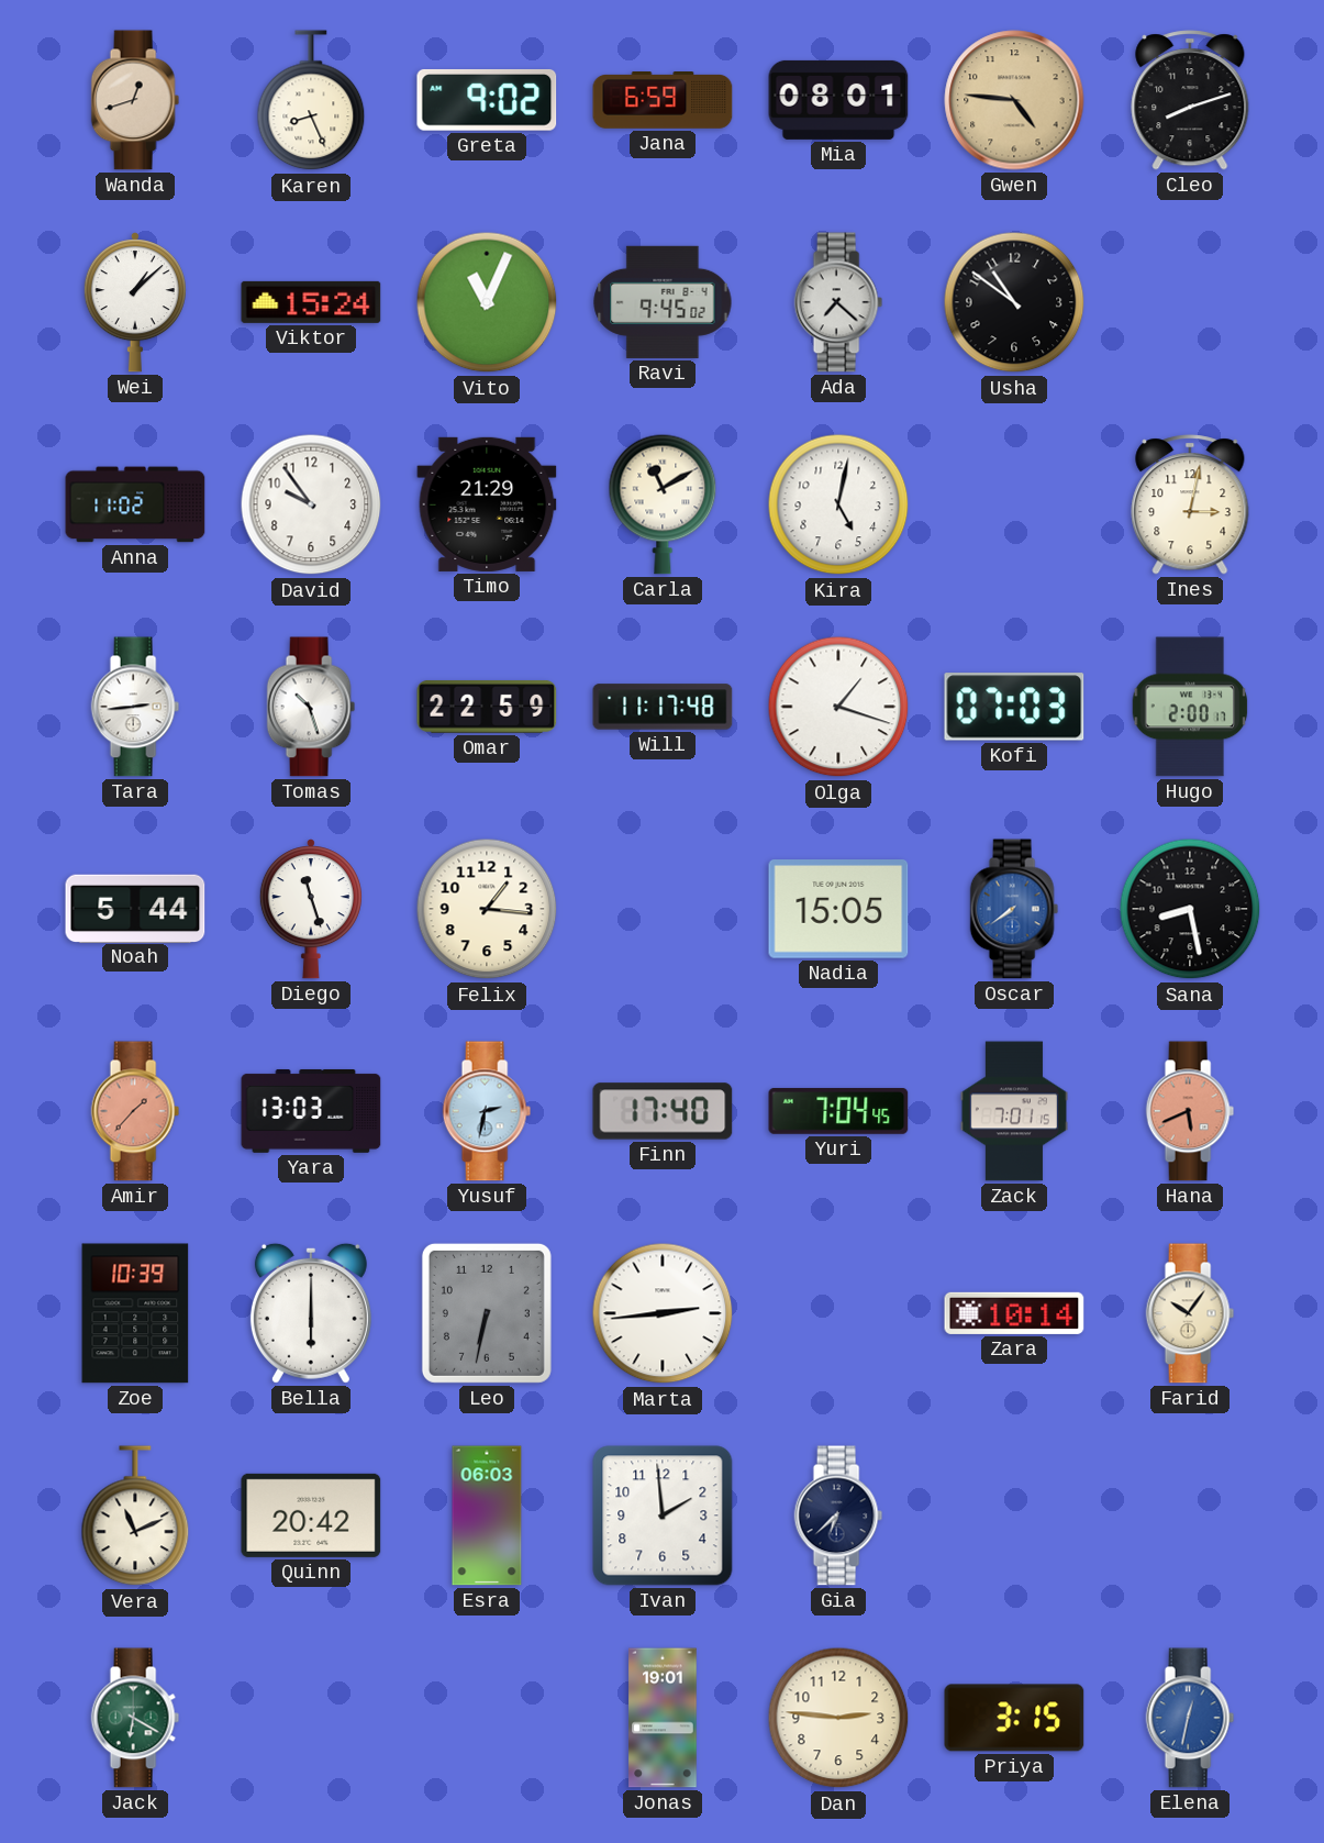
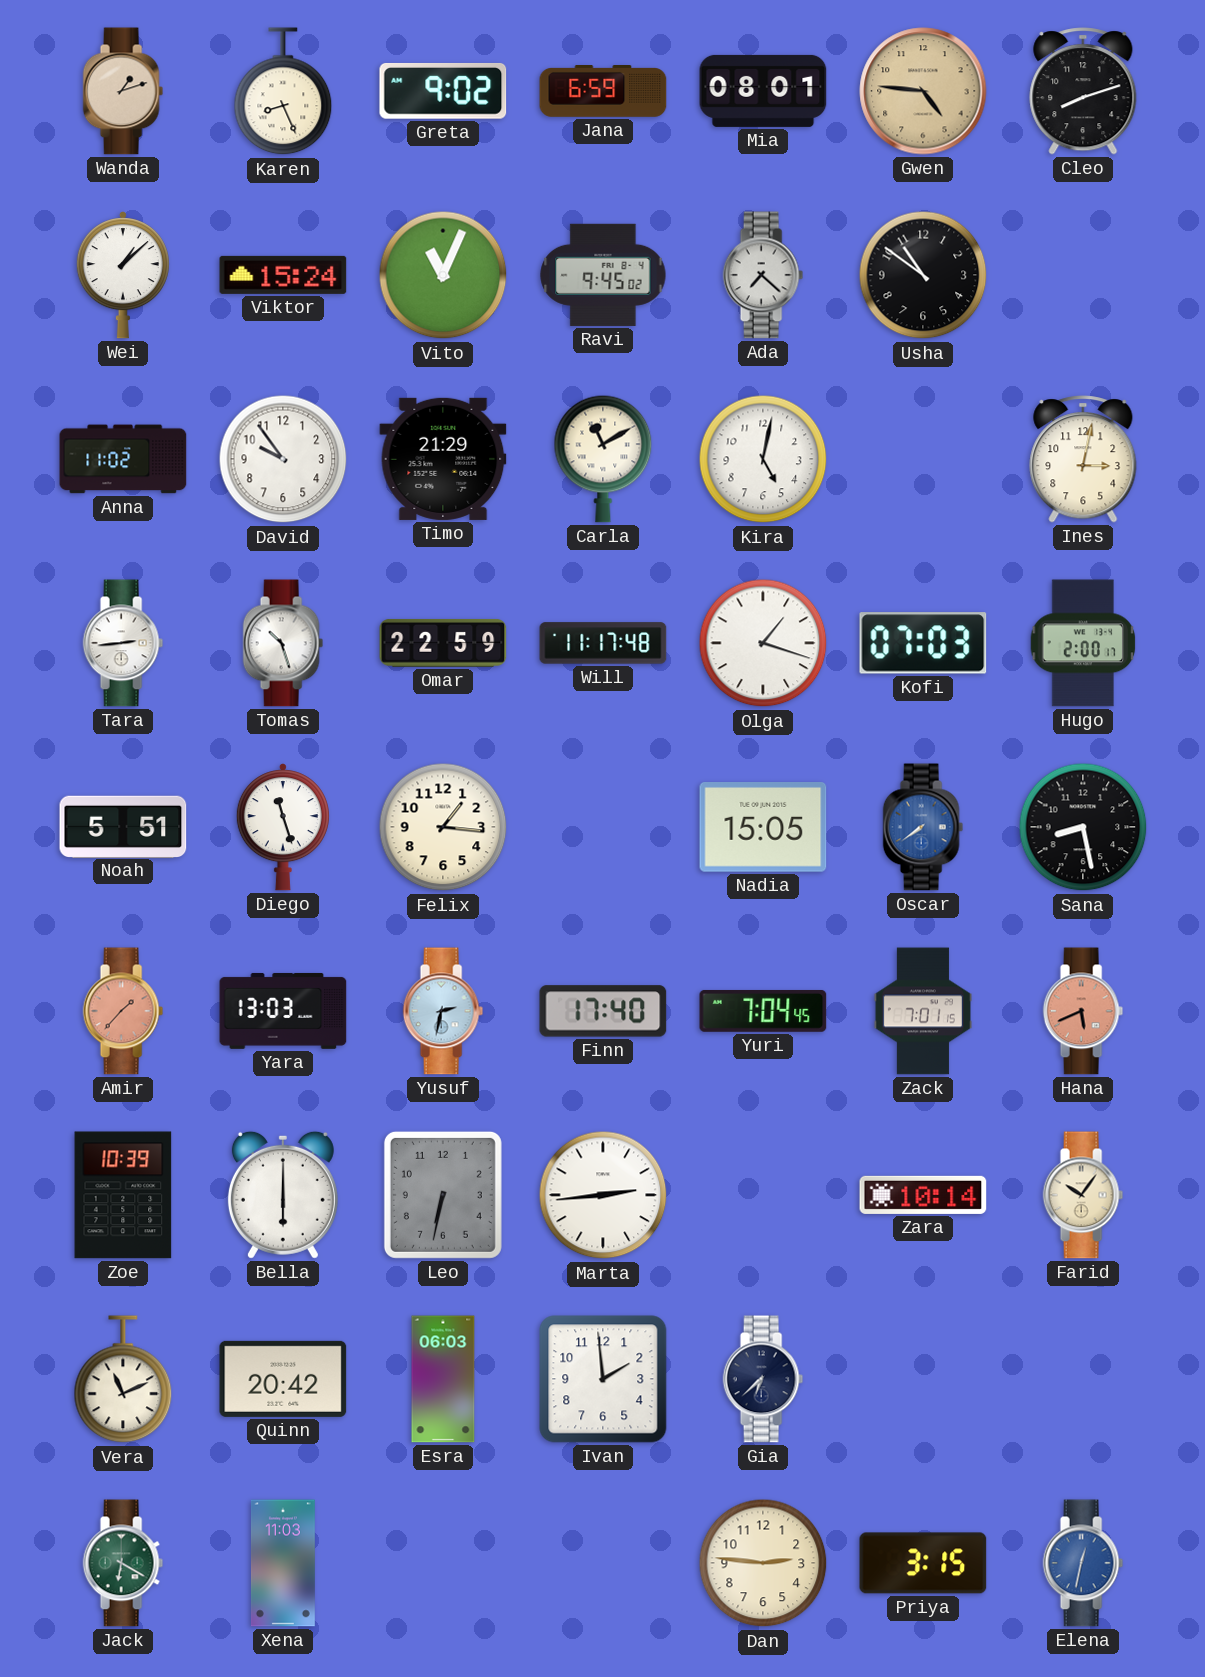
Wanda: 12:42 -> 1:12 (123, 91)
Noah: 5:44 -> 5:51 (123, 826)
Xena: none -> 11:03 (283, 1563)
Jonas: 19:01 -> none (663, 1718)
